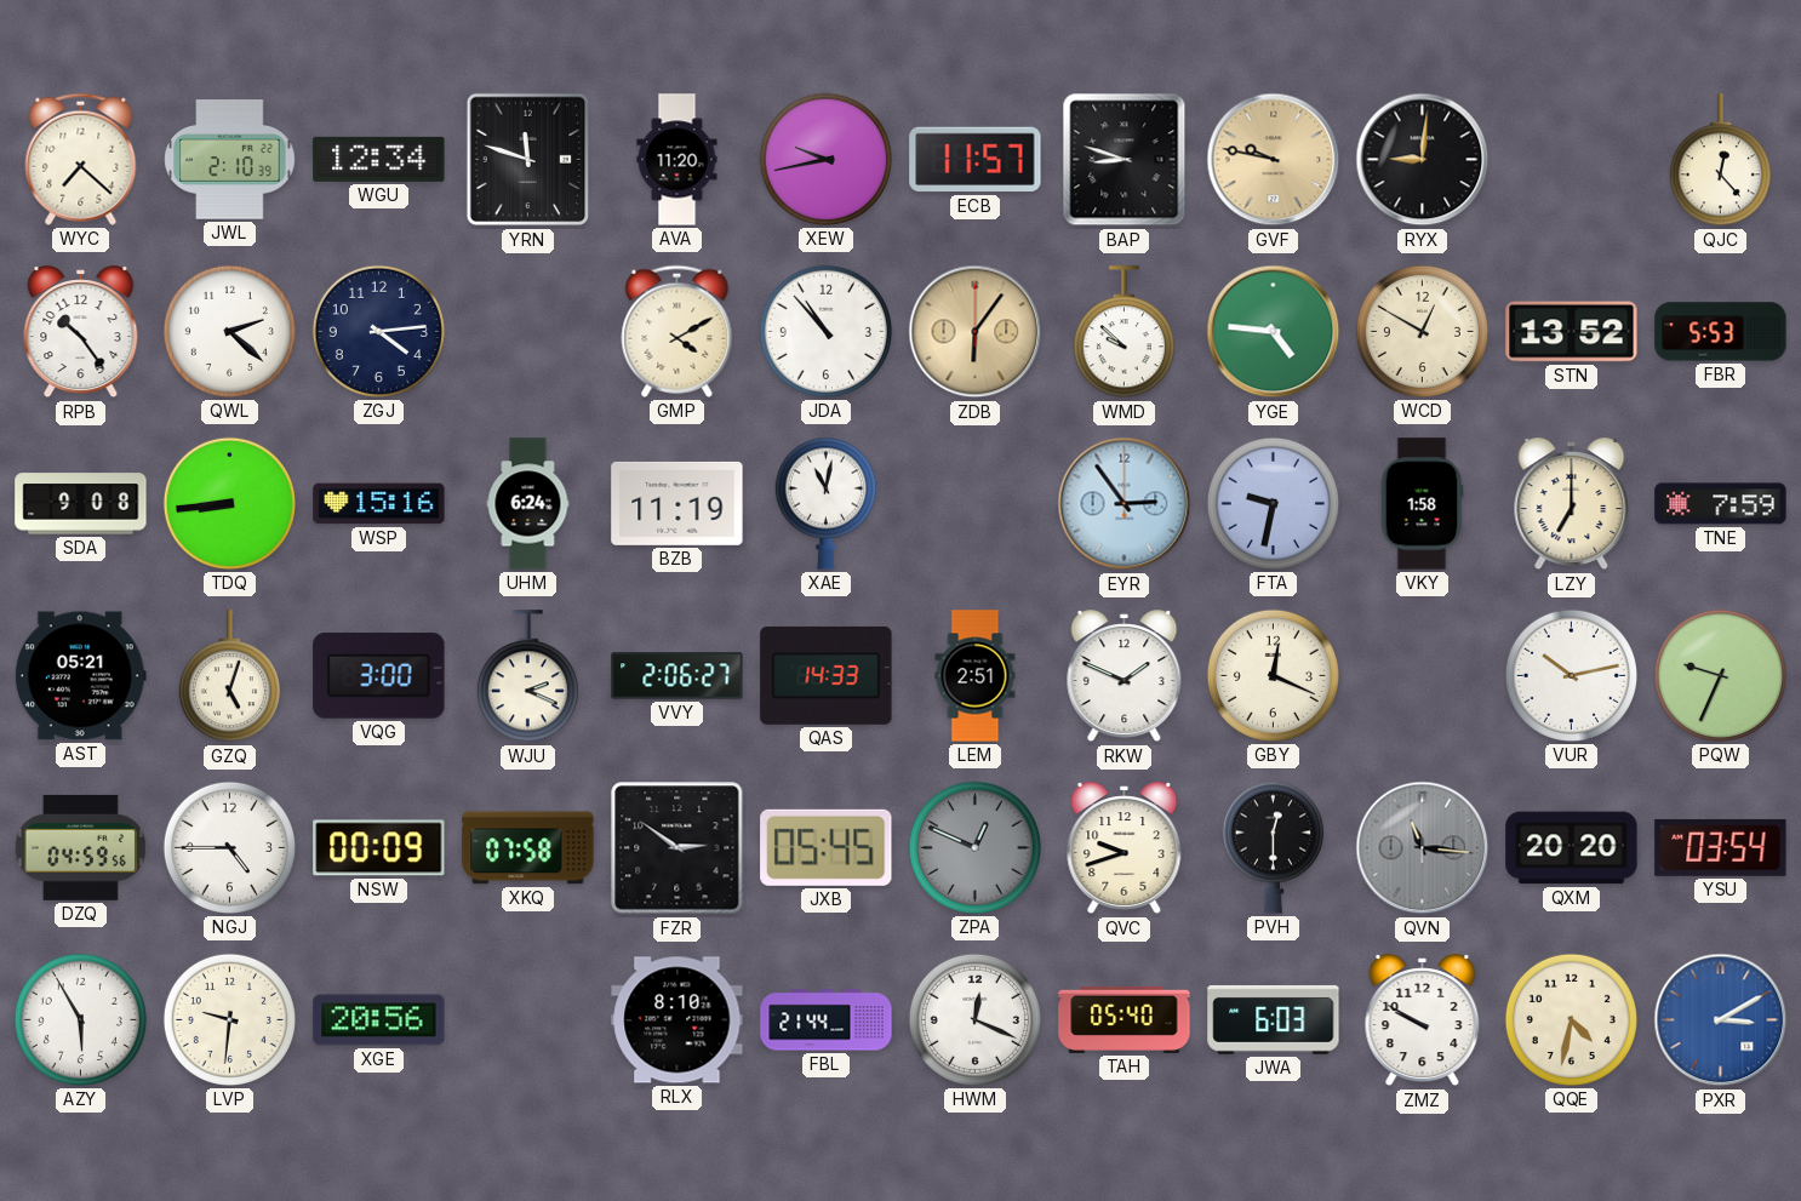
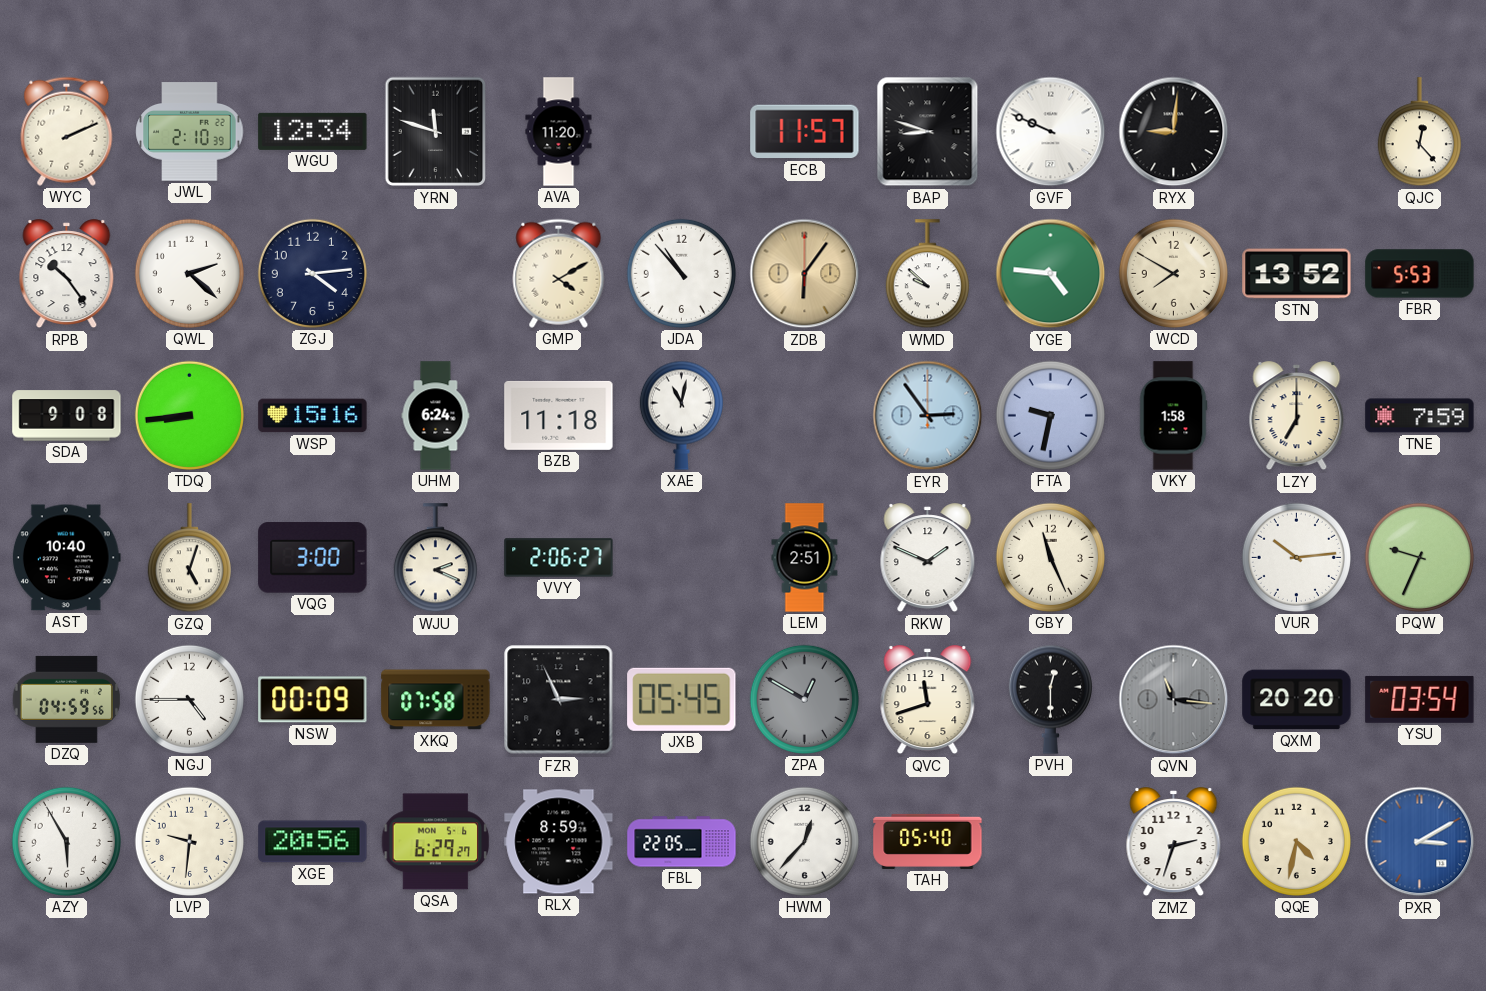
WYC: 7:22 -> 2:11 (67, 131)
XEW: 9:43 -> none (825, 159)
GVF: 9:47 -> 9:49 (1051, 132)
GVF dial: champagne -> white (1051, 132)
WCD: 12:50 -> 7:50 (1173, 273)
BZB: 11:19 -> 11:18 (559, 415)
AST: 05:21 -> 10:40 (66, 558)
QAS: 14:33 -> none (827, 675)
GBY: 12:19 -> 11:26 (1050, 557)
VUR: 10:13 -> 10:14 (1296, 557)
FZR: 2:51 -> 2:56 (559, 700)
ZPA: 12:49 -> 12:50 (804, 699)
QVC: 9:42 -> 11:42 (928, 700)
QSA: none -> 6:29 (436, 842)
RLX: 8:10 -> 8:59 (559, 842)
FBL: 21:44 -> 22:05 (682, 842)
HWM: 12:19 -> 12:37 (804, 841)
JWA: 6:03 -> none (1274, 1019)
ZMZ: 9:50 -> 2:33 (1174, 842)
